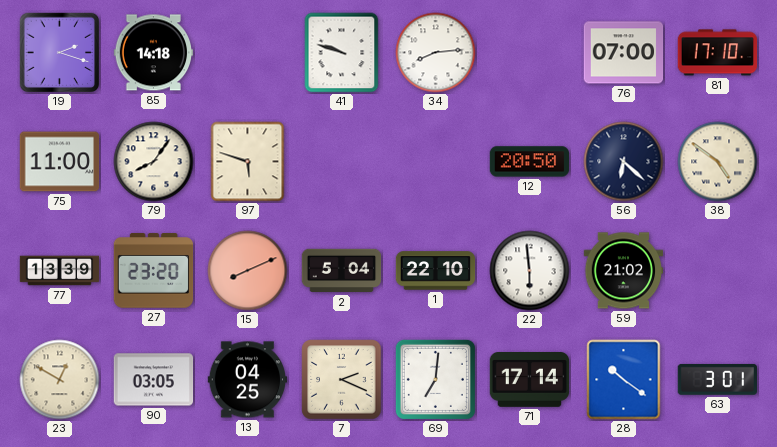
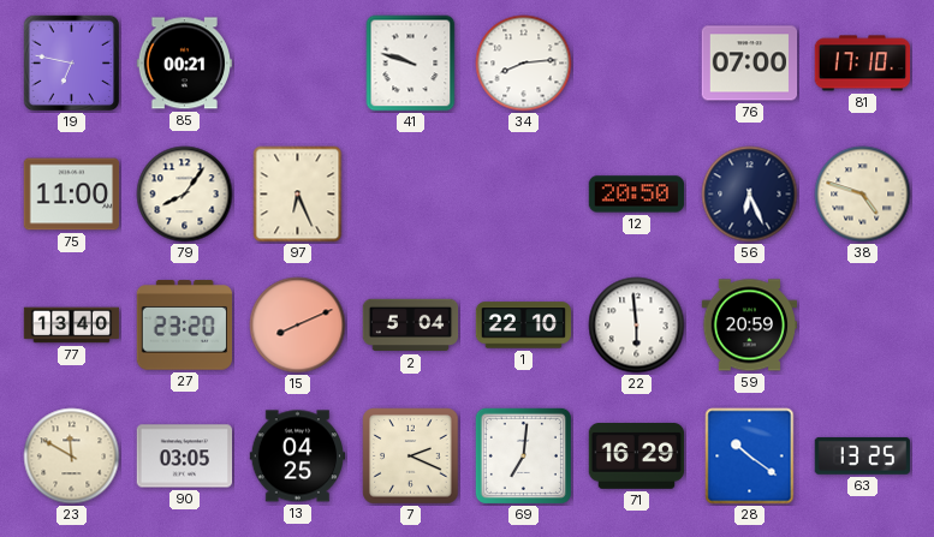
19: 2:18 -> 6:47 (72, 64)
85: 14:18 -> 00:21 (185, 64)
97: 5:48 -> 6:26 (298, 195)
56: 6:22 -> 6:26 (750, 195)
38: 4:51 -> 4:48 (863, 195)
77: 13:39 -> 13:40 (72, 326)
59: 21:02 -> 20:59 (750, 326)
23: 12:50 -> 11:50 (72, 457)
71: 17:14 -> 16:29 (637, 457)
63: 3:01 -> 13:25 (862, 455)
